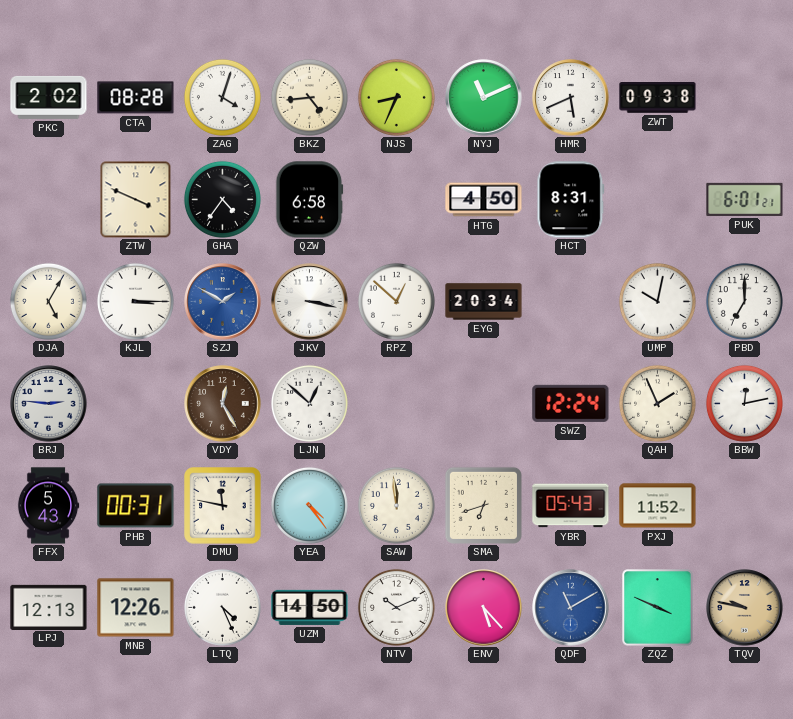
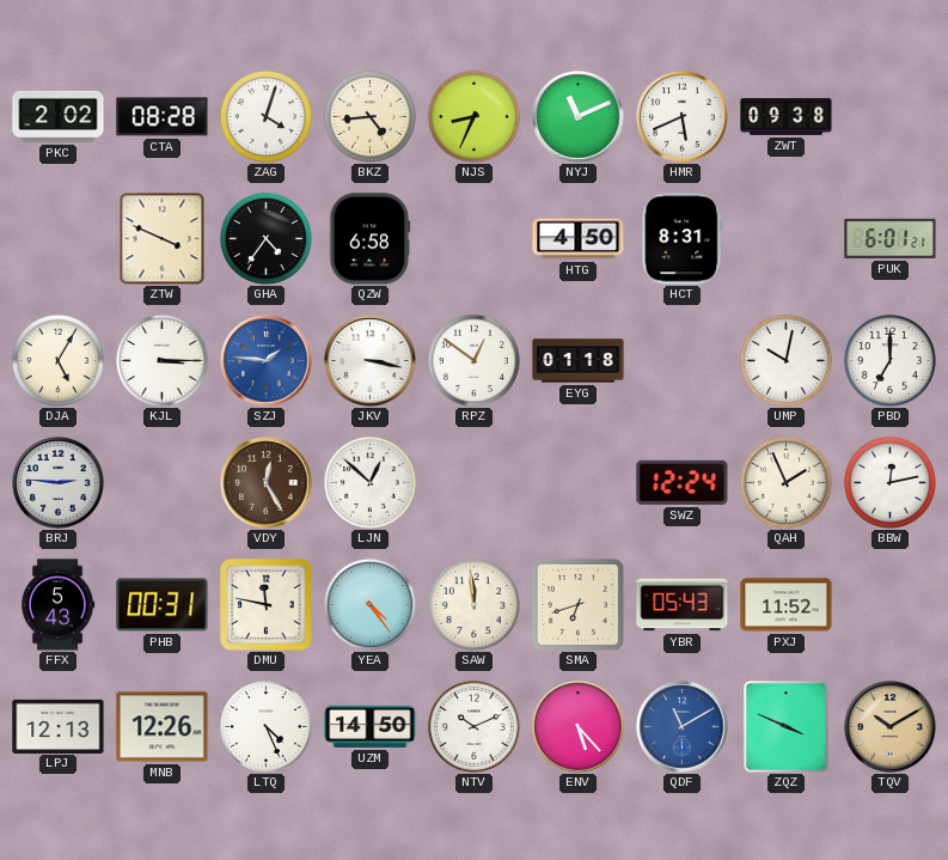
SZJ: 1:50 -> 1:46 (267, 361)
RPZ: 12:52 -> 12:51 (473, 360)
EYG: 20:34 -> 01:18 (579, 361)
TQV: 9:47 -> 10:10 (891, 727)
